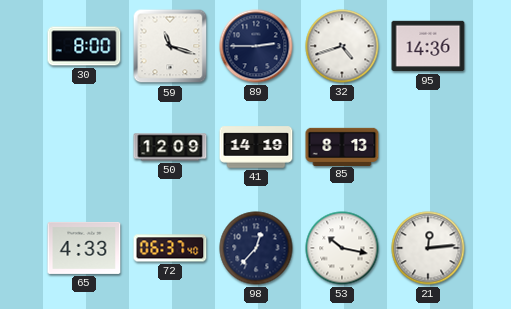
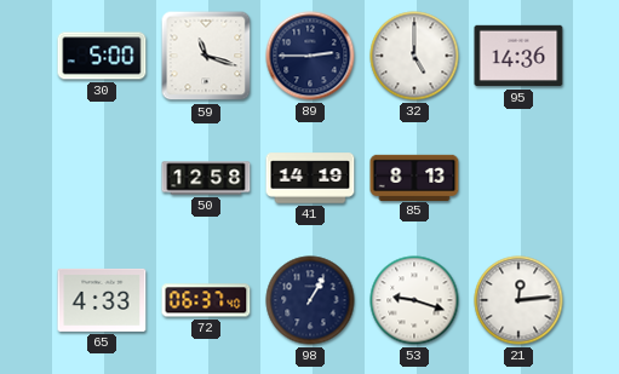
30: 8:00 -> 5:00 (102, 56)
32: 4:42 -> 5:00 (414, 56)
50: 12:09 -> 12:58 (206, 178)
98: 12:37 -> 1:05 (310, 300)
53: 10:17 -> 9:18 (414, 300)
